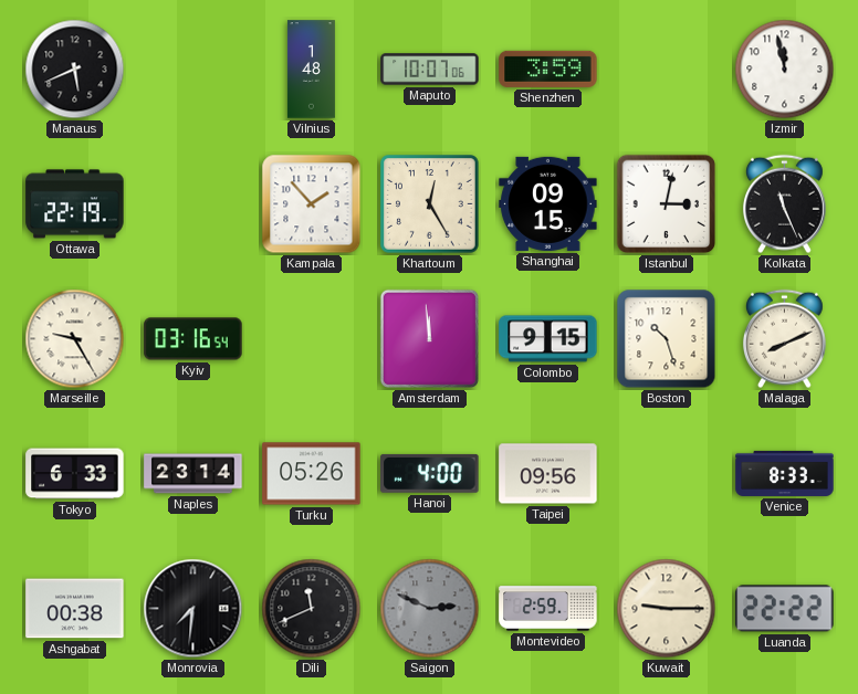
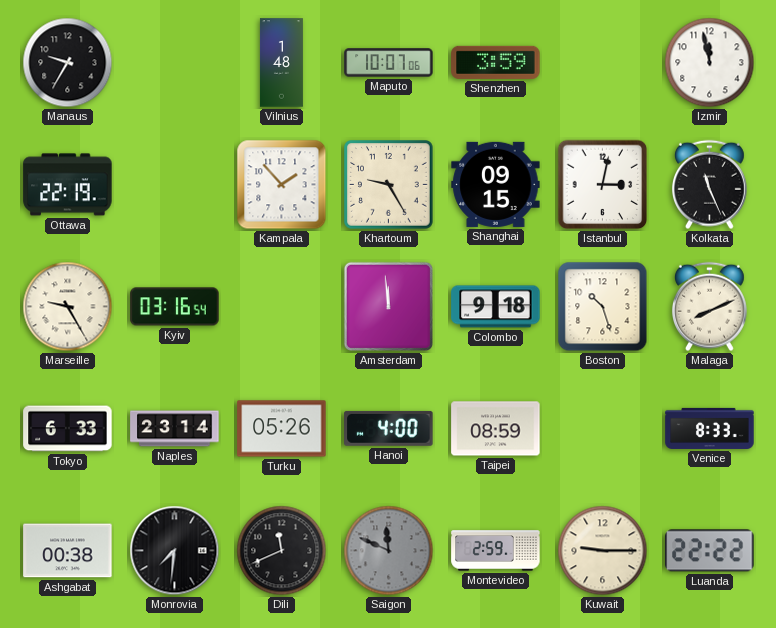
Manaus: 5:41 -> 9:35 (68, 63)
Khartoum: 12:25 -> 9:25 (389, 185)
Colombo: 9:15 -> 9:18 (496, 307)
Taipei: 09:56 -> 08:59 (496, 429)
Saigon: 2:49 -> 11:49 (389, 551)
